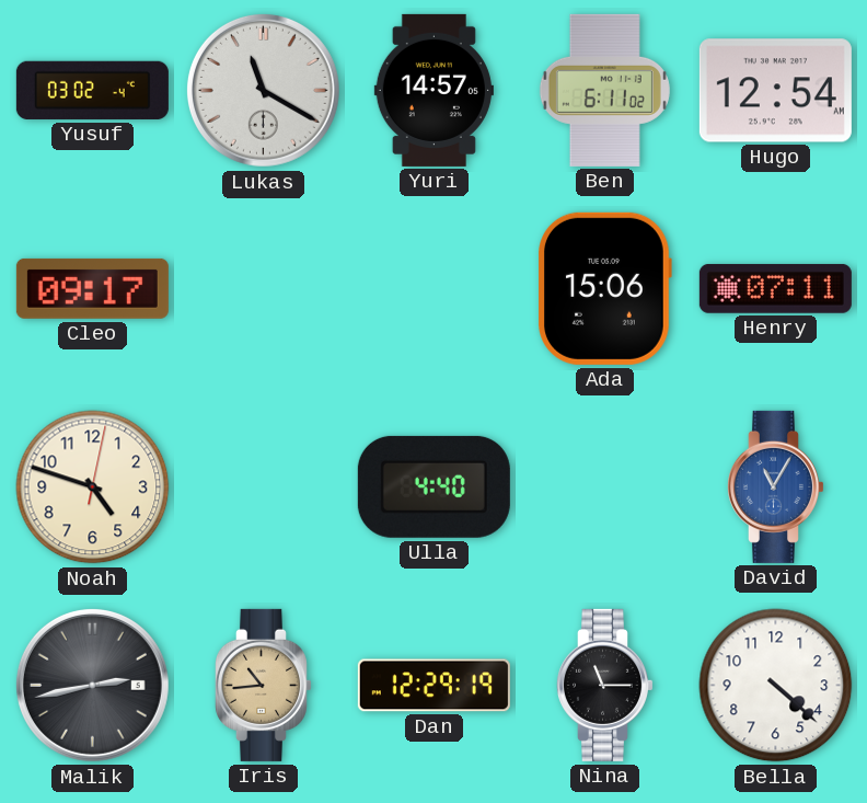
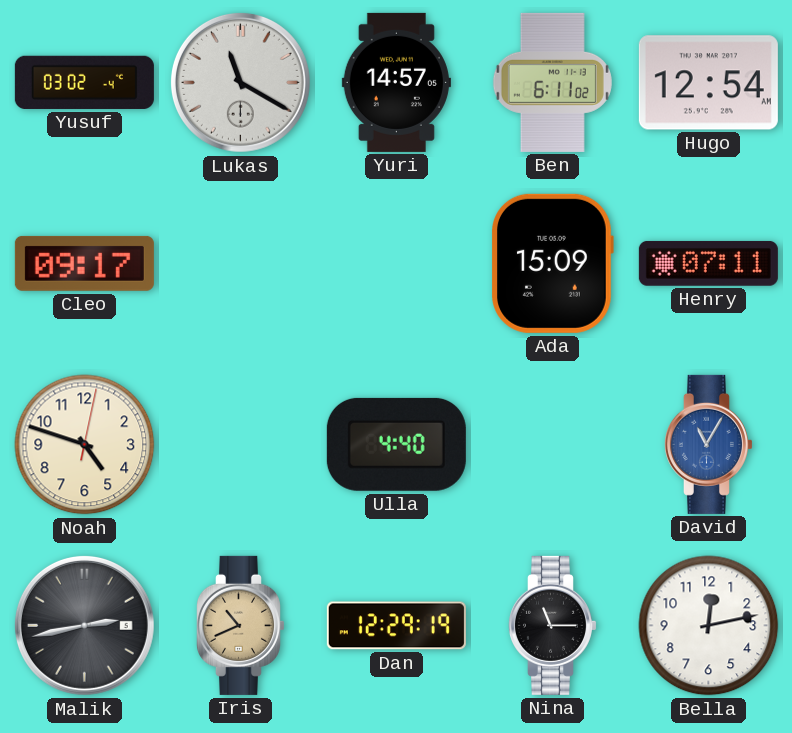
Ada: 15:06 -> 15:09 (552, 263)
Iris: 10:44 -> 10:41 (240, 625)
Bella: 4:22 -> 12:13 (709, 626)
